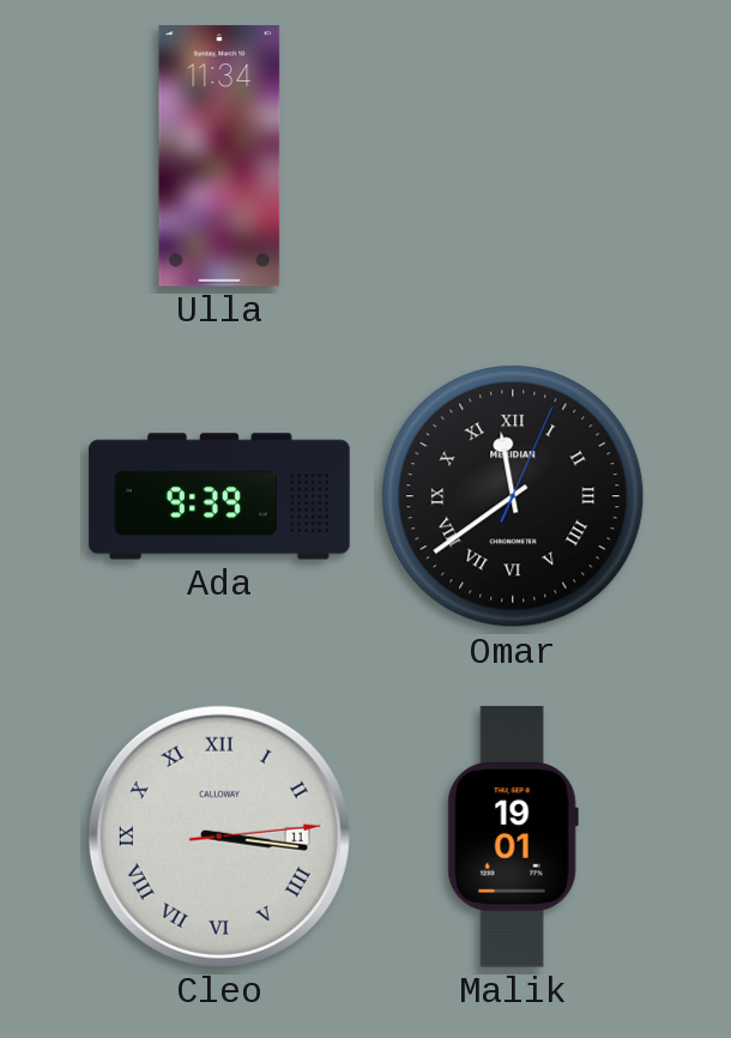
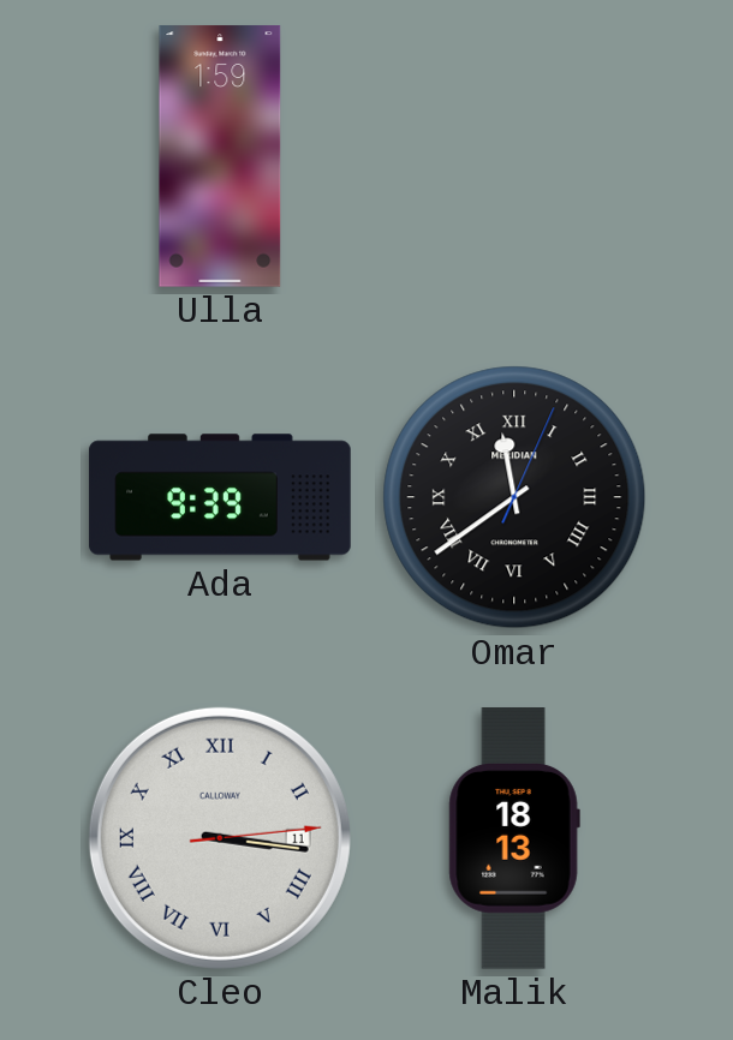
Ulla: 11:34 -> 1:59 (220, 156)
Malik: 19:01 -> 18:13 (514, 838)
